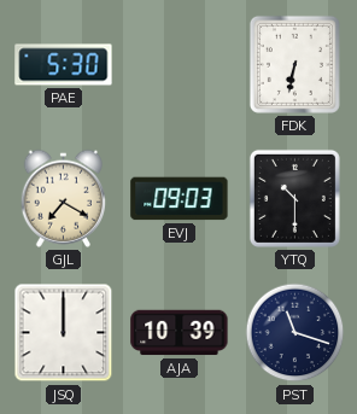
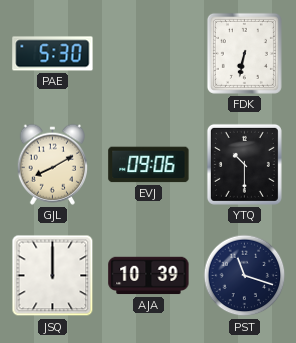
GJL: 7:20 -> 8:10 (52, 164)
EVJ: 09:03 -> 09:06 (149, 165)
